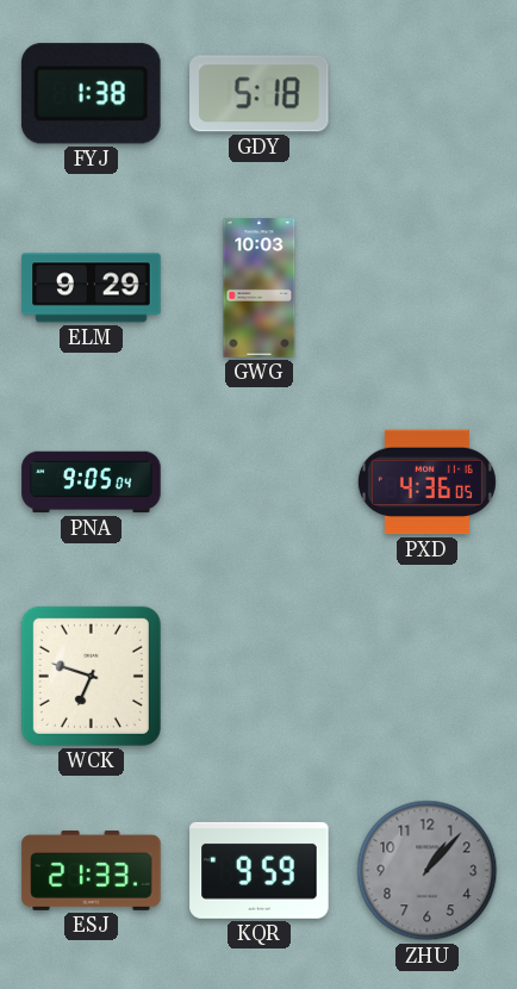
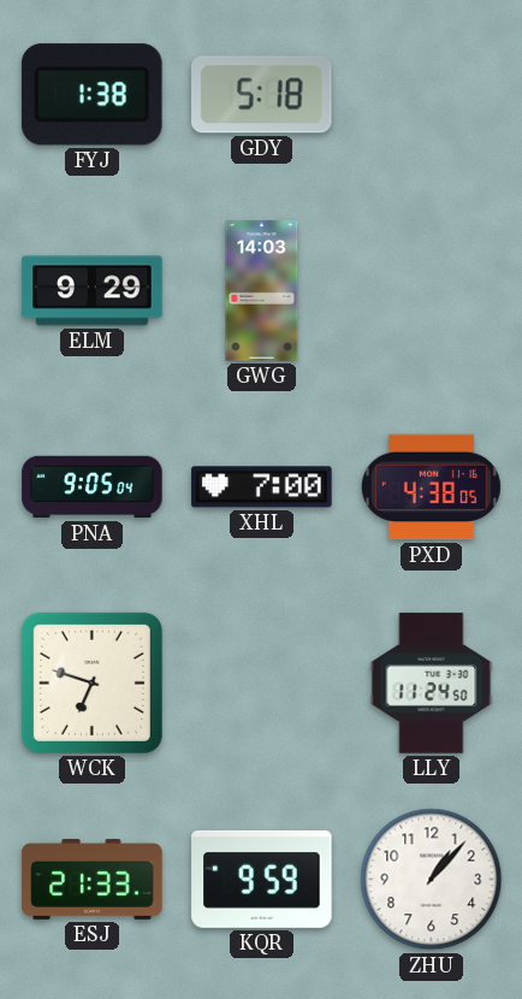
GWG: 10:03 -> 14:03 (262, 291)
XHL: none -> 7:00 (262, 487)
PXD: 4:36 -> 4:38 (431, 487)
LLY: none -> 11:24 (432, 684)
ZHU dial: grey -> white (432, 880)
